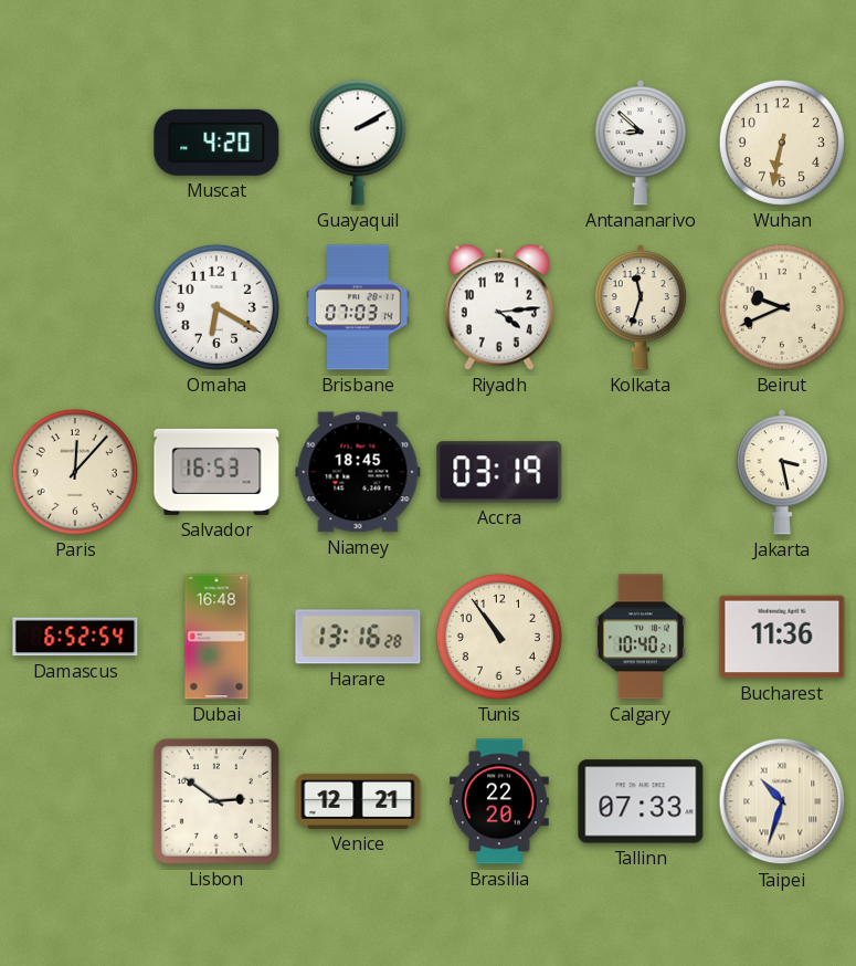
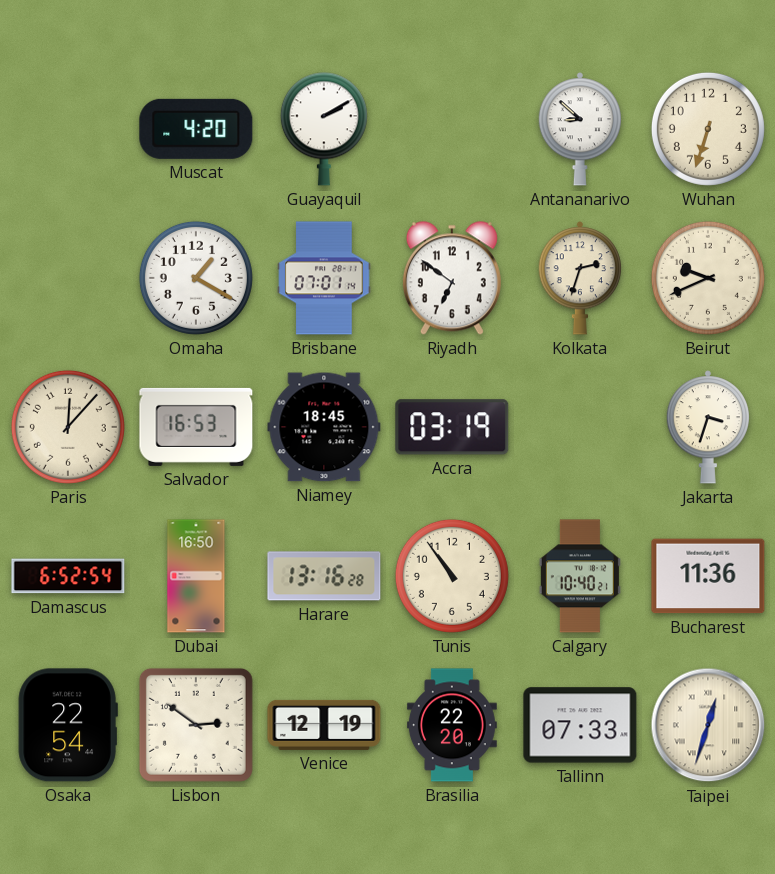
Wuhan: 6:32 -> 6:33 (708, 129)
Omaha: 6:20 -> 1:20 (196, 278)
Brisbane: 07:03 -> 07:01 (324, 278)
Riyadh: 4:14 -> 6:51 (452, 278)
Kolkata: 11:33 -> 2:33 (579, 278)
Jakarta: 3:28 -> 3:33 (707, 427)
Dubai: 16:48 -> 16:50 (196, 576)
Osaka: none -> 22:54 (68, 725)
Venice: 12:21 -> 12:19 (324, 725)
Taipei: 10:33 -> 12:33 (708, 725)
